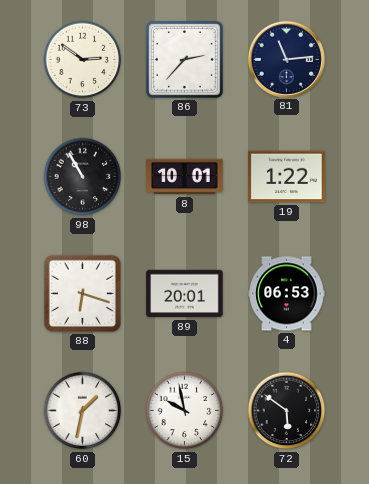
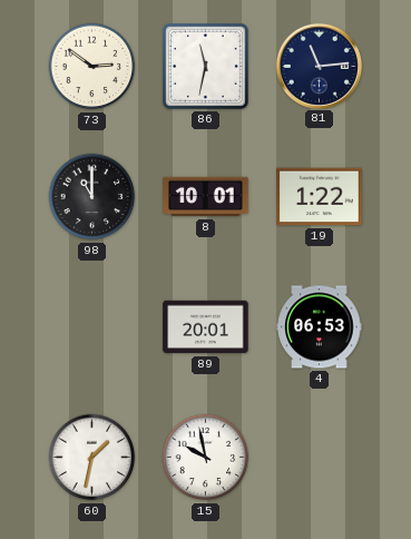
86: 2:37 -> 11:32 (206, 67)
98: 10:55 -> 11:00 (92, 197)
88: 6:18 -> none (82, 293)
72: 5:51 -> none (287, 411)
